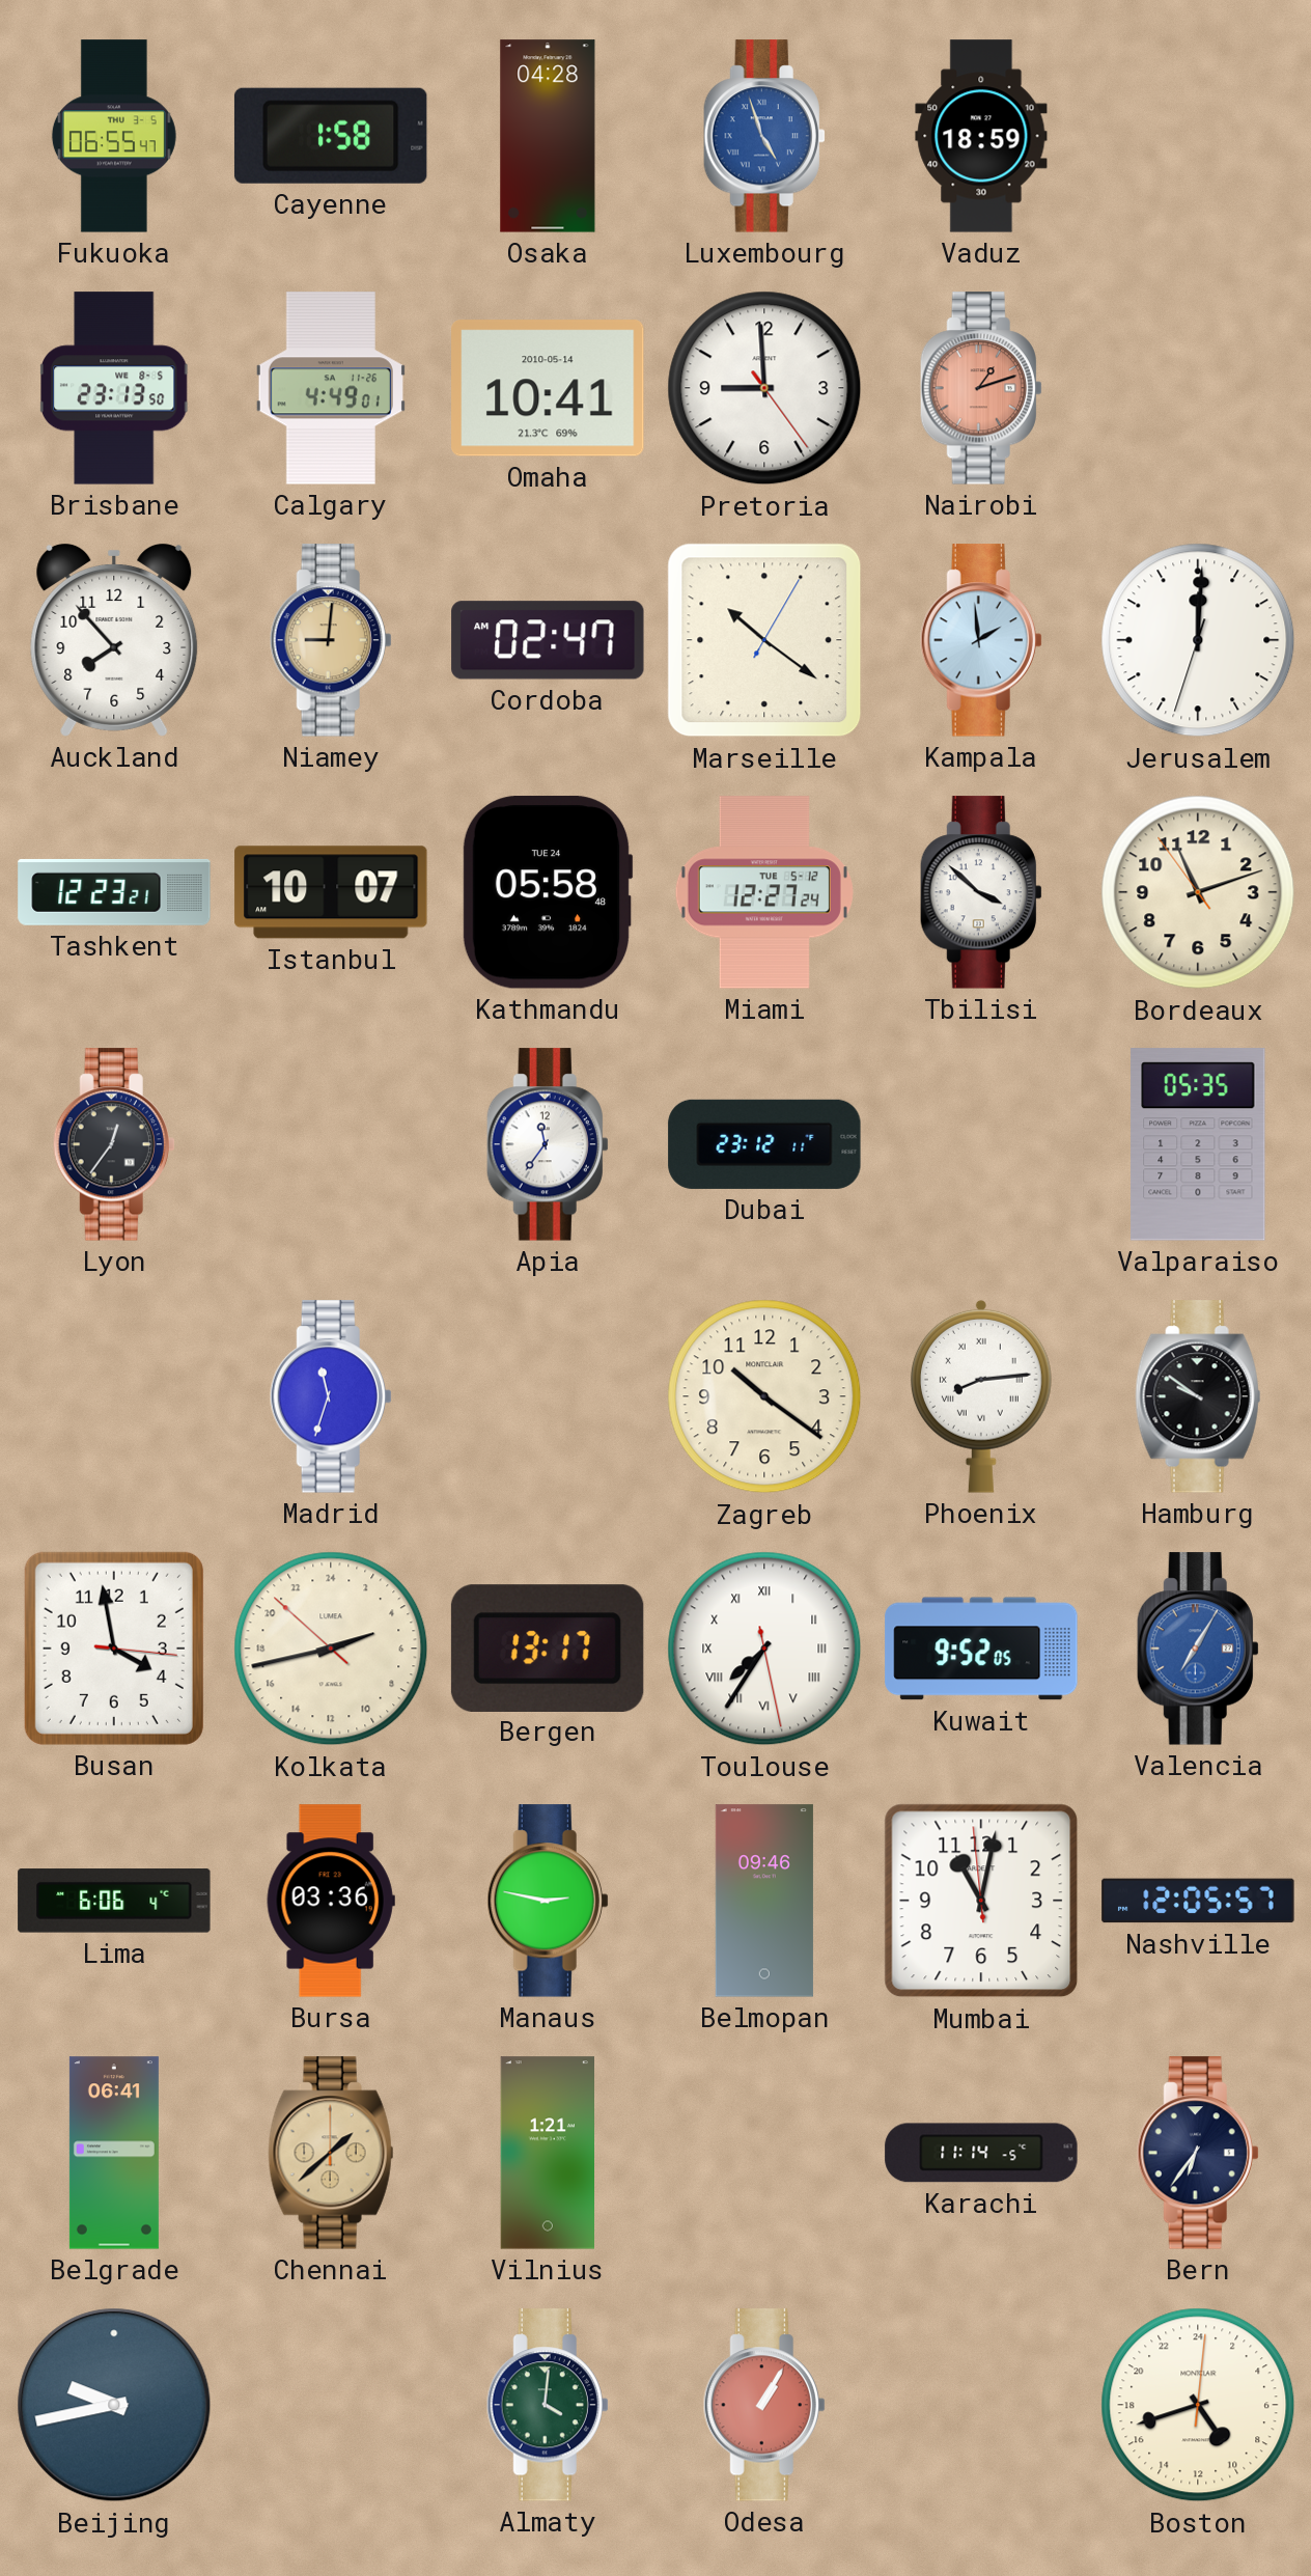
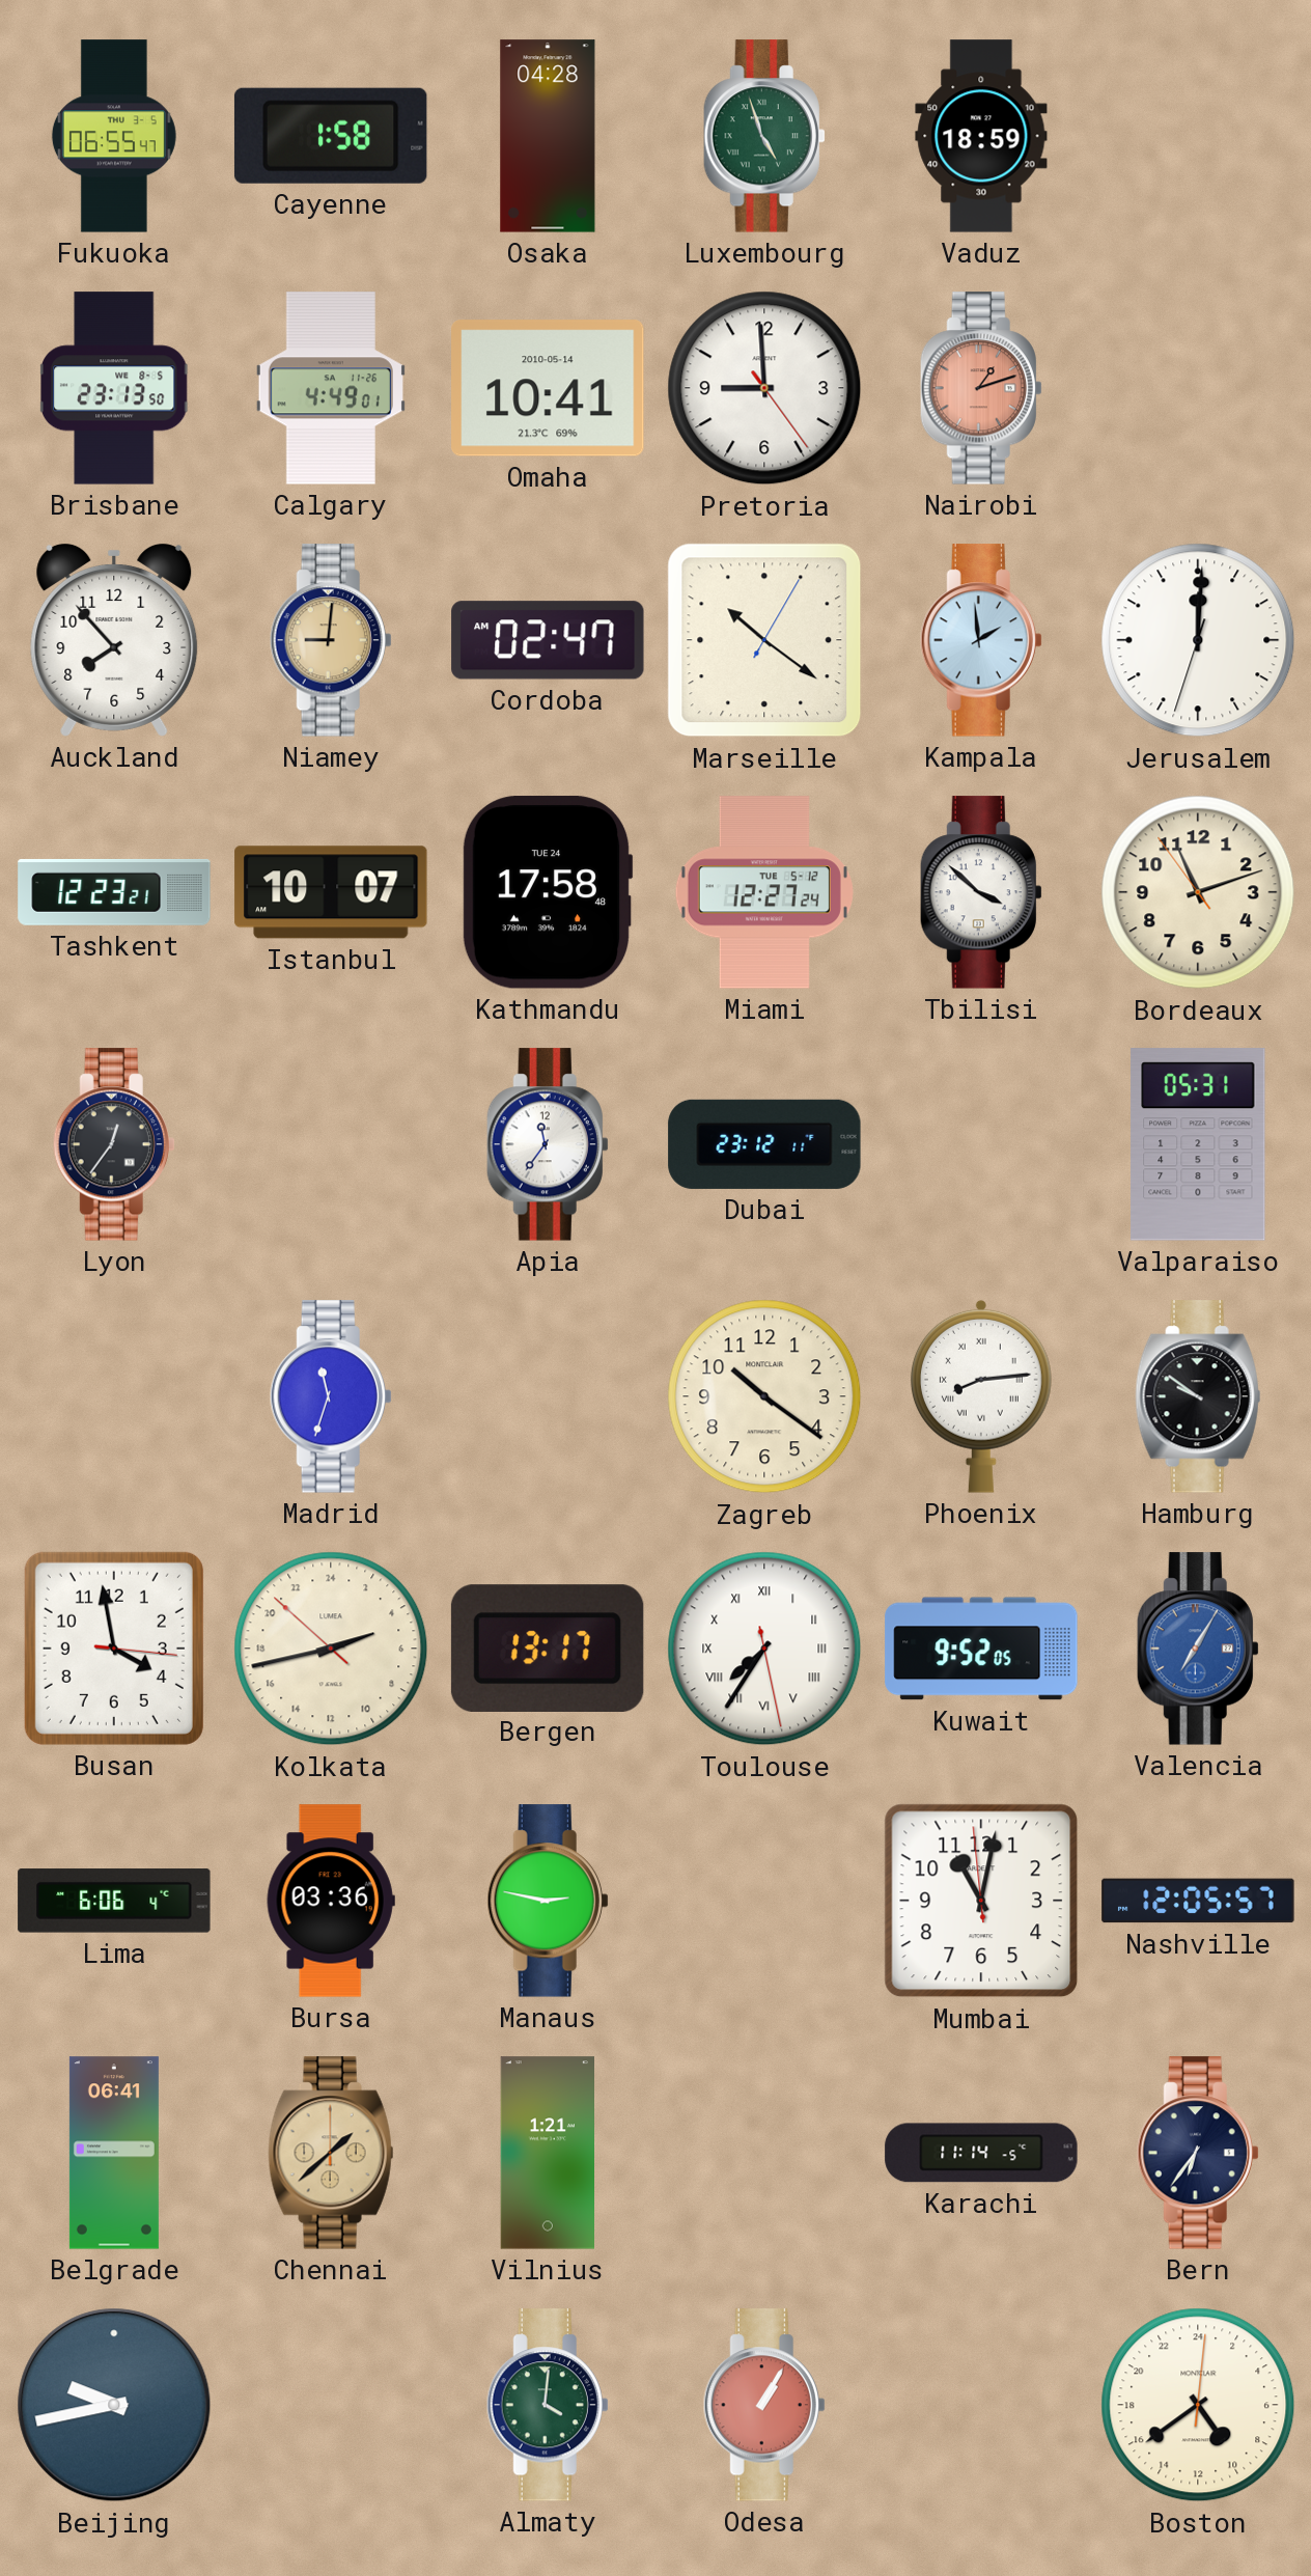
Luxembourg dial: blue -> green (764, 136)
Kathmandu: 05:58 -> 17:58 (548, 892)
Valparaiso: 05:35 -> 05:31 (1198, 1144)
Belmopan: 09:46 -> none (764, 1901)
Boston: 9:42 -> 9:39 (1198, 2405)
